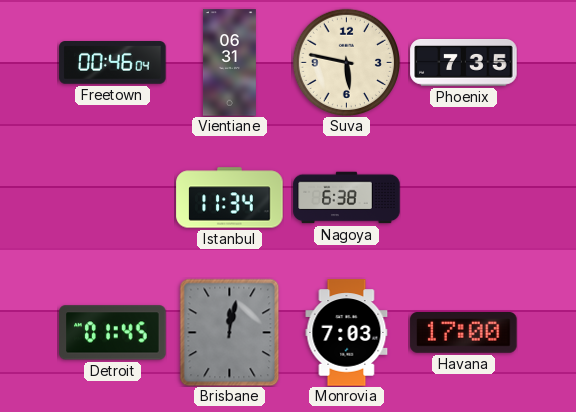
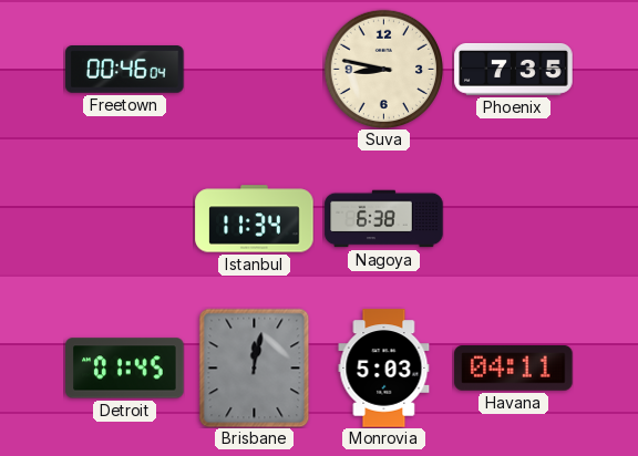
Vientiane: 06:31 -> none (229, 63)
Suva: 5:47 -> 8:47 (383, 69)
Monrovia: 7:03 -> 5:03 (384, 369)
Havana: 17:00 -> 04:11 (514, 369)
